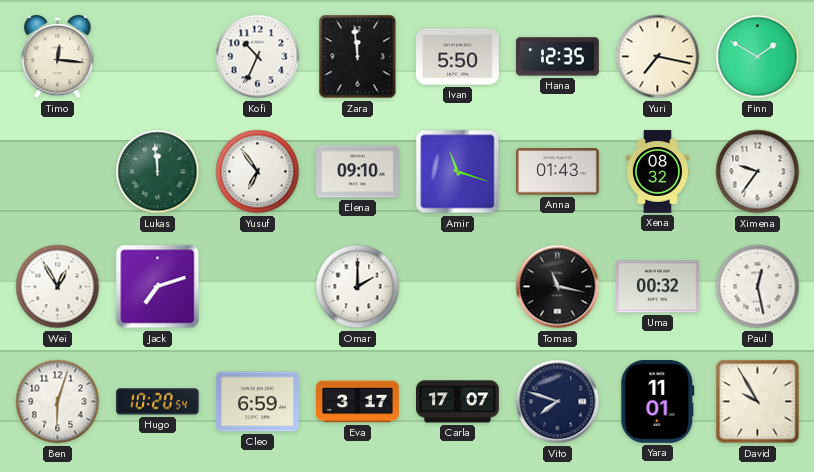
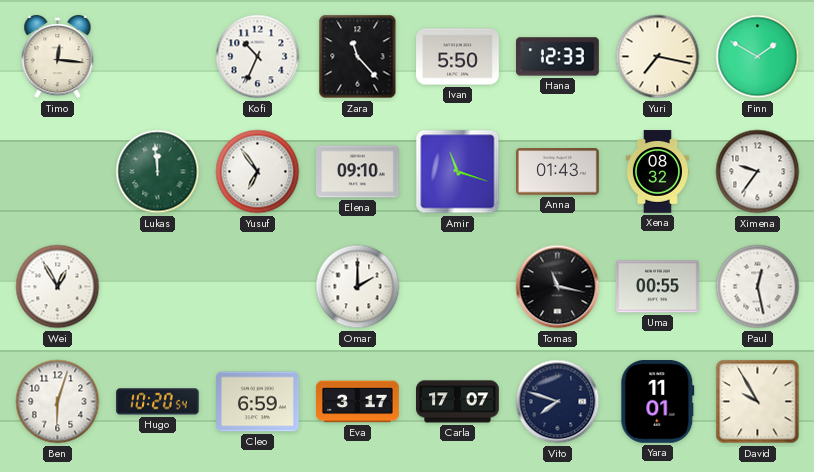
Zara: 11:59 -> 11:23 (358, 57)
Hana: 12:35 -> 12:33 (558, 57)
Jack: 7:12 -> none (158, 287)
Uma: 00:32 -> 00:55 (658, 287)
